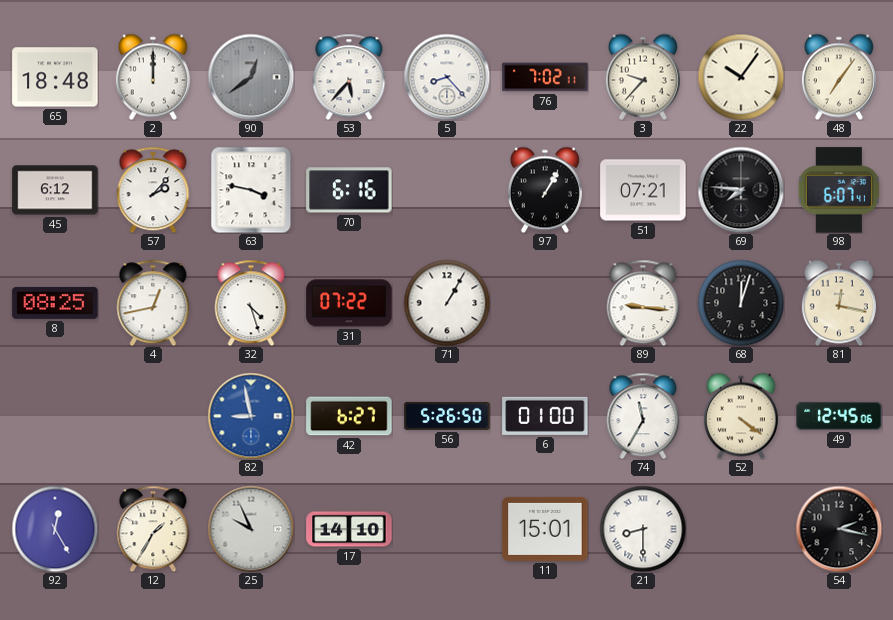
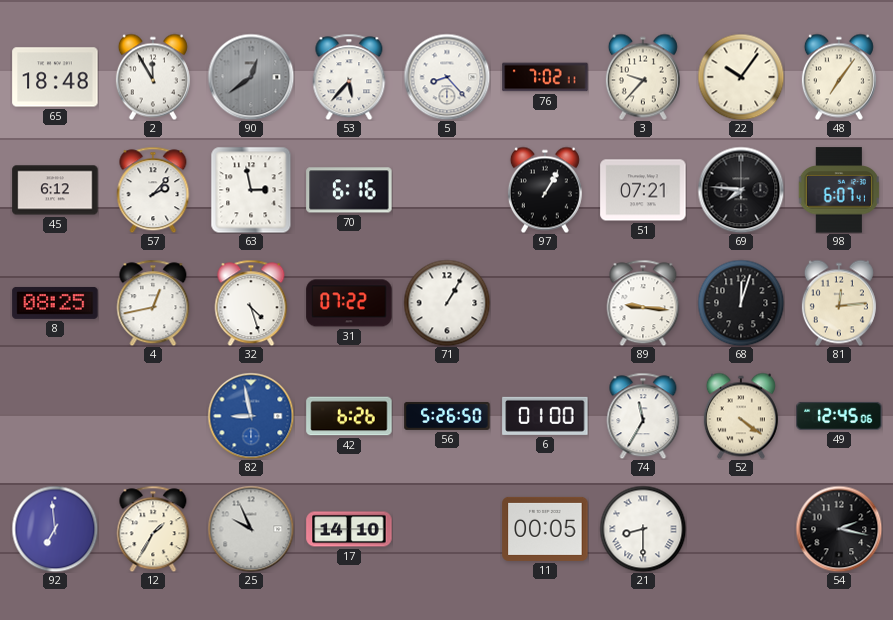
2: 12:00 -> 11:55 (153, 77)
63: 3:47 -> 2:58 (251, 190)
81: 12:17 -> 12:14 (839, 303)
42: 6:27 -> 6:26 (349, 416)
92: 12:25 -> 6:59 (55, 529)
11: 15:01 -> 00:05 (545, 529)
